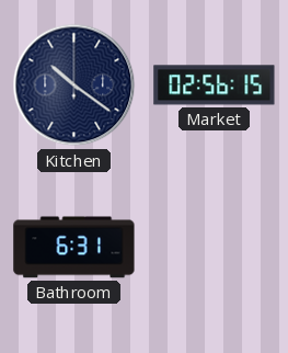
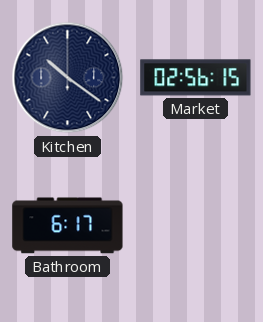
Bathroom: 6:31 -> 6:17 (68, 226)
